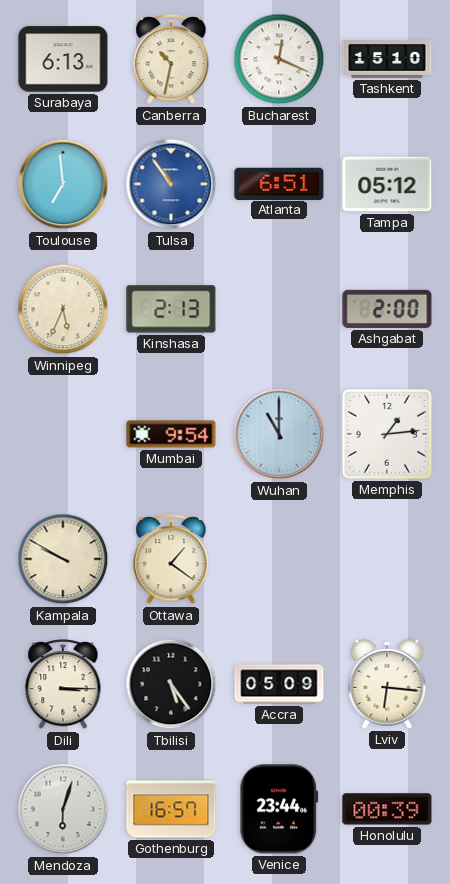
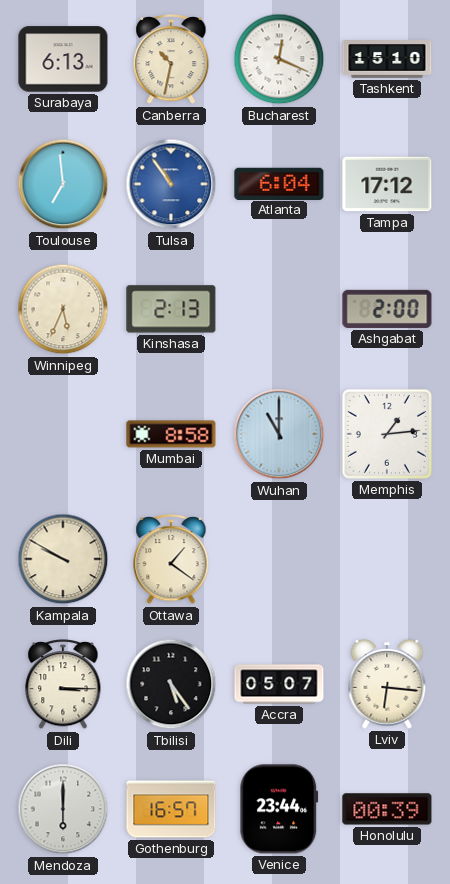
Atlanta: 6:51 -> 6:04 (279, 183)
Tampa: 05:12 -> 17:12 (387, 184)
Mumbai: 9:54 -> 8:58 (171, 434)
Accra: 05:09 -> 05:07 (279, 684)
Mendoza: 6:03 -> 6:00 (63, 809)
